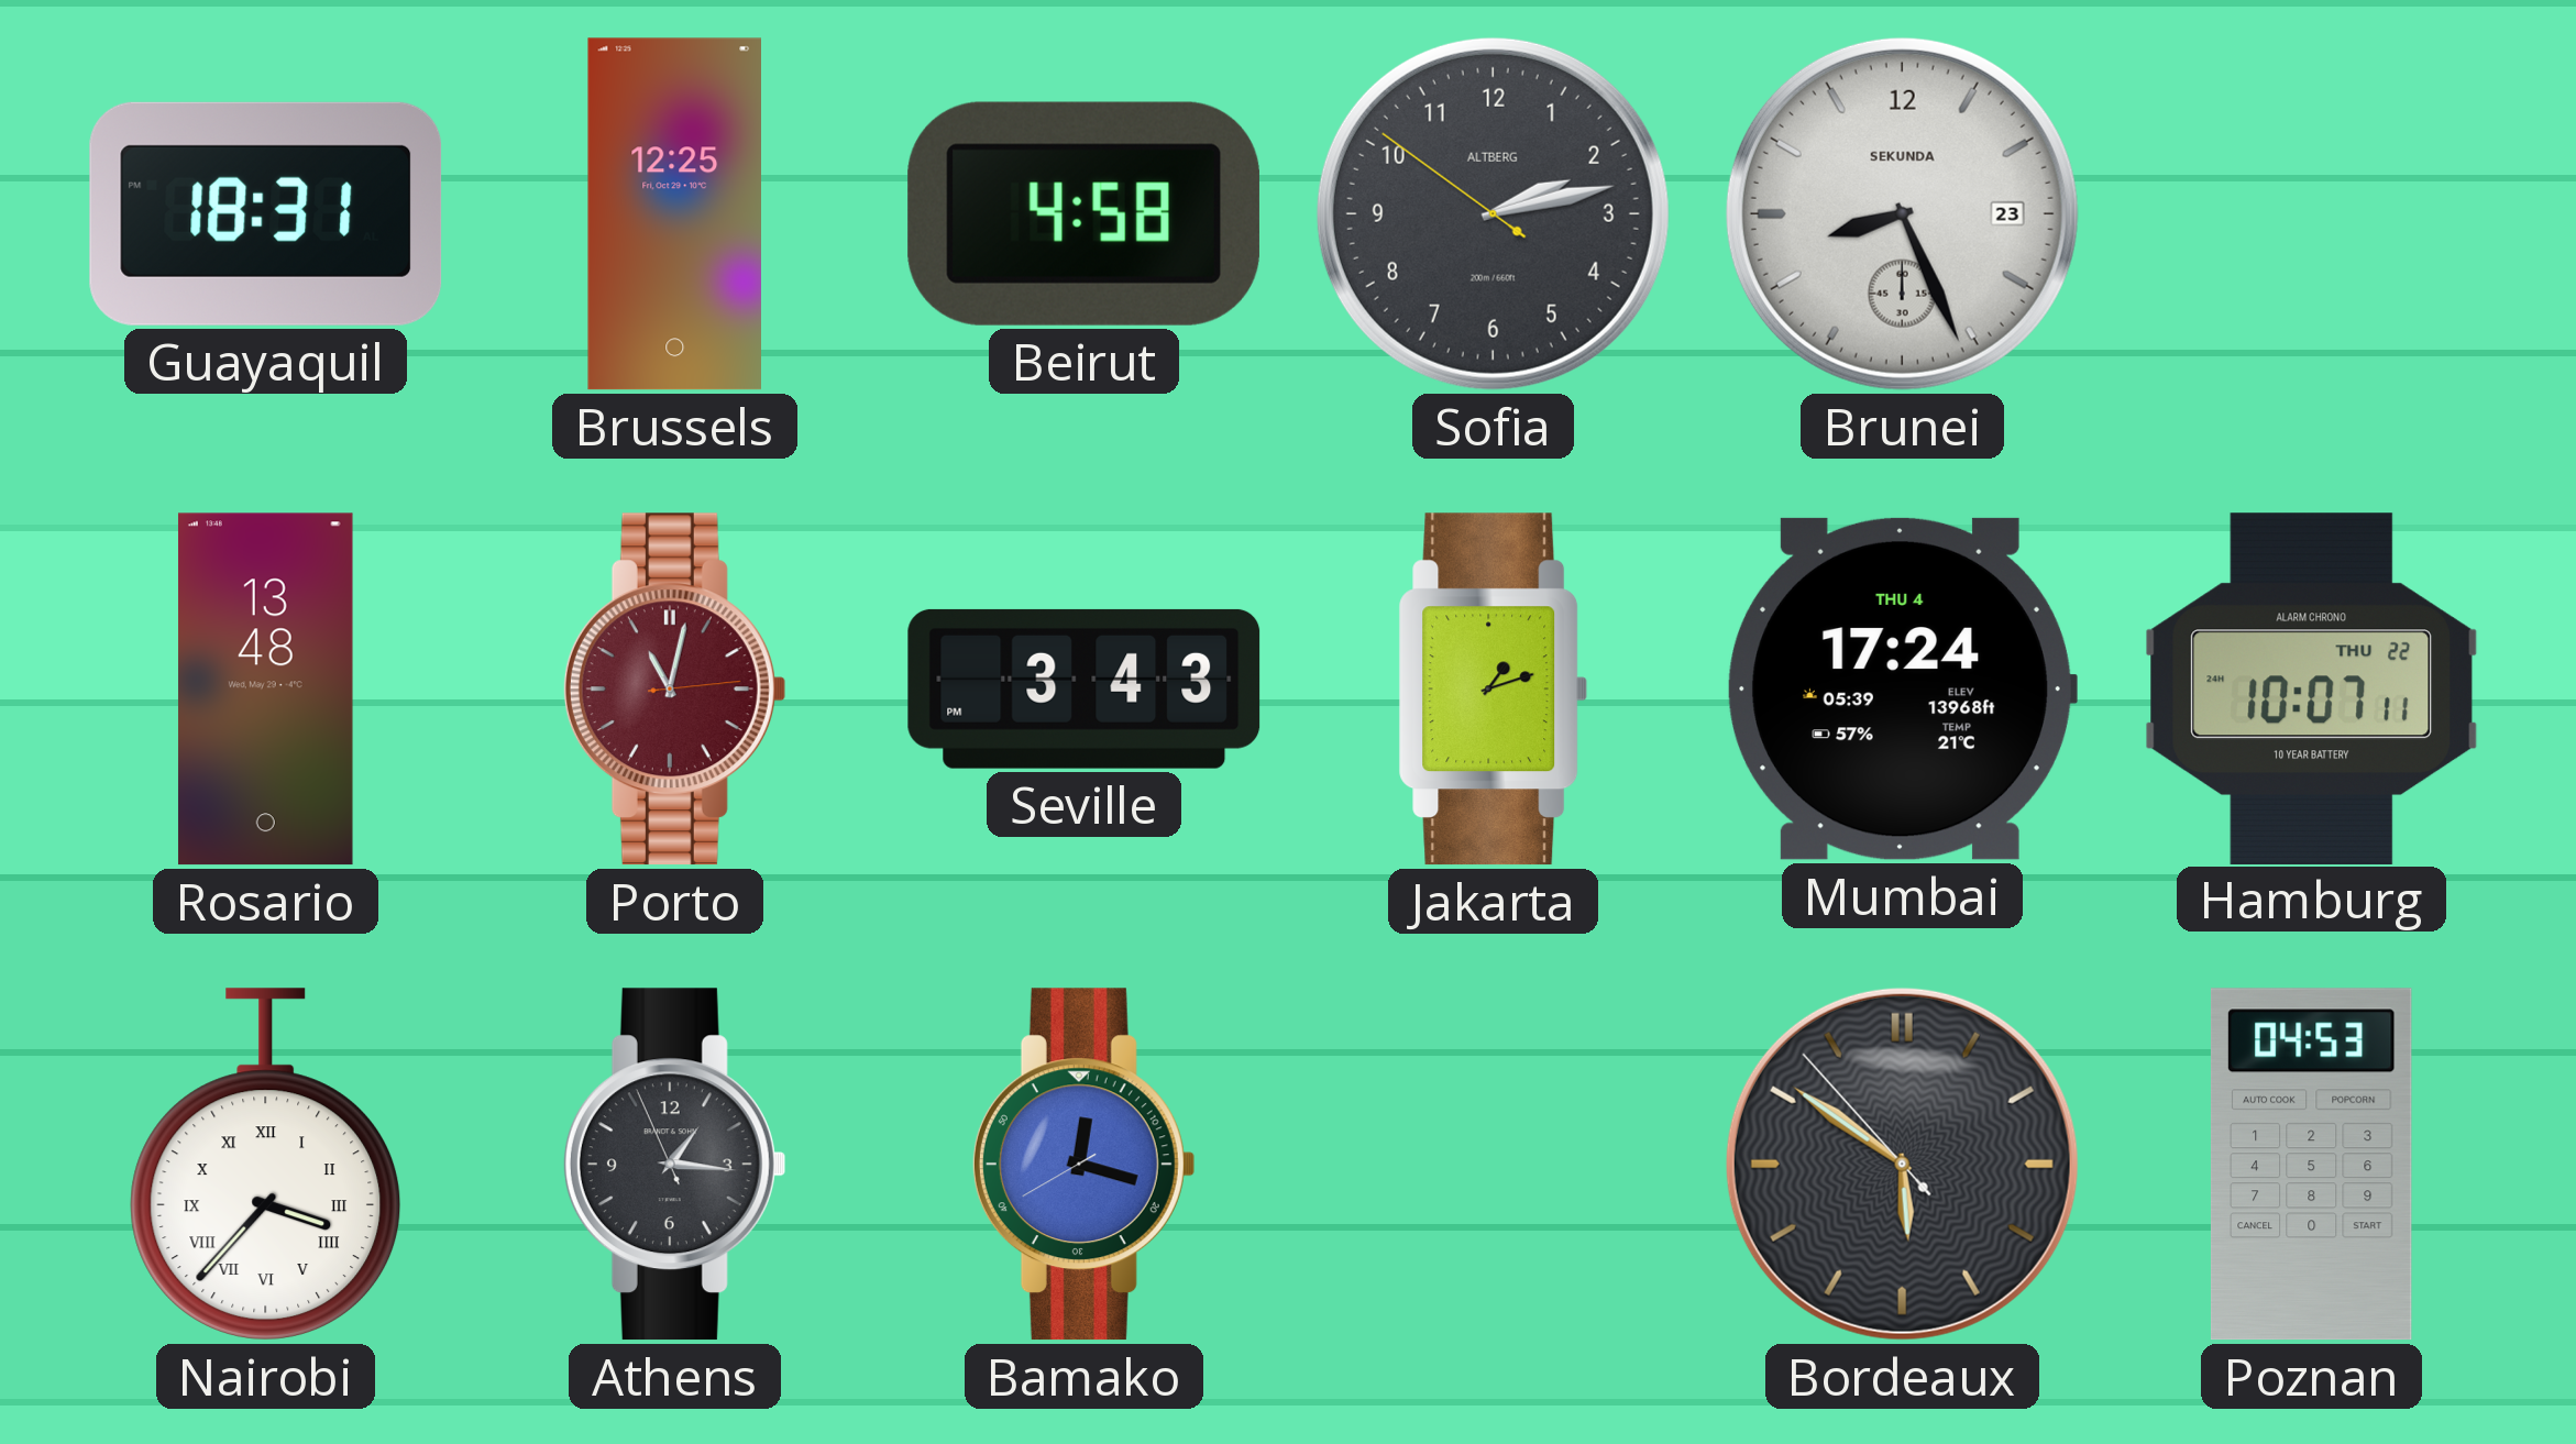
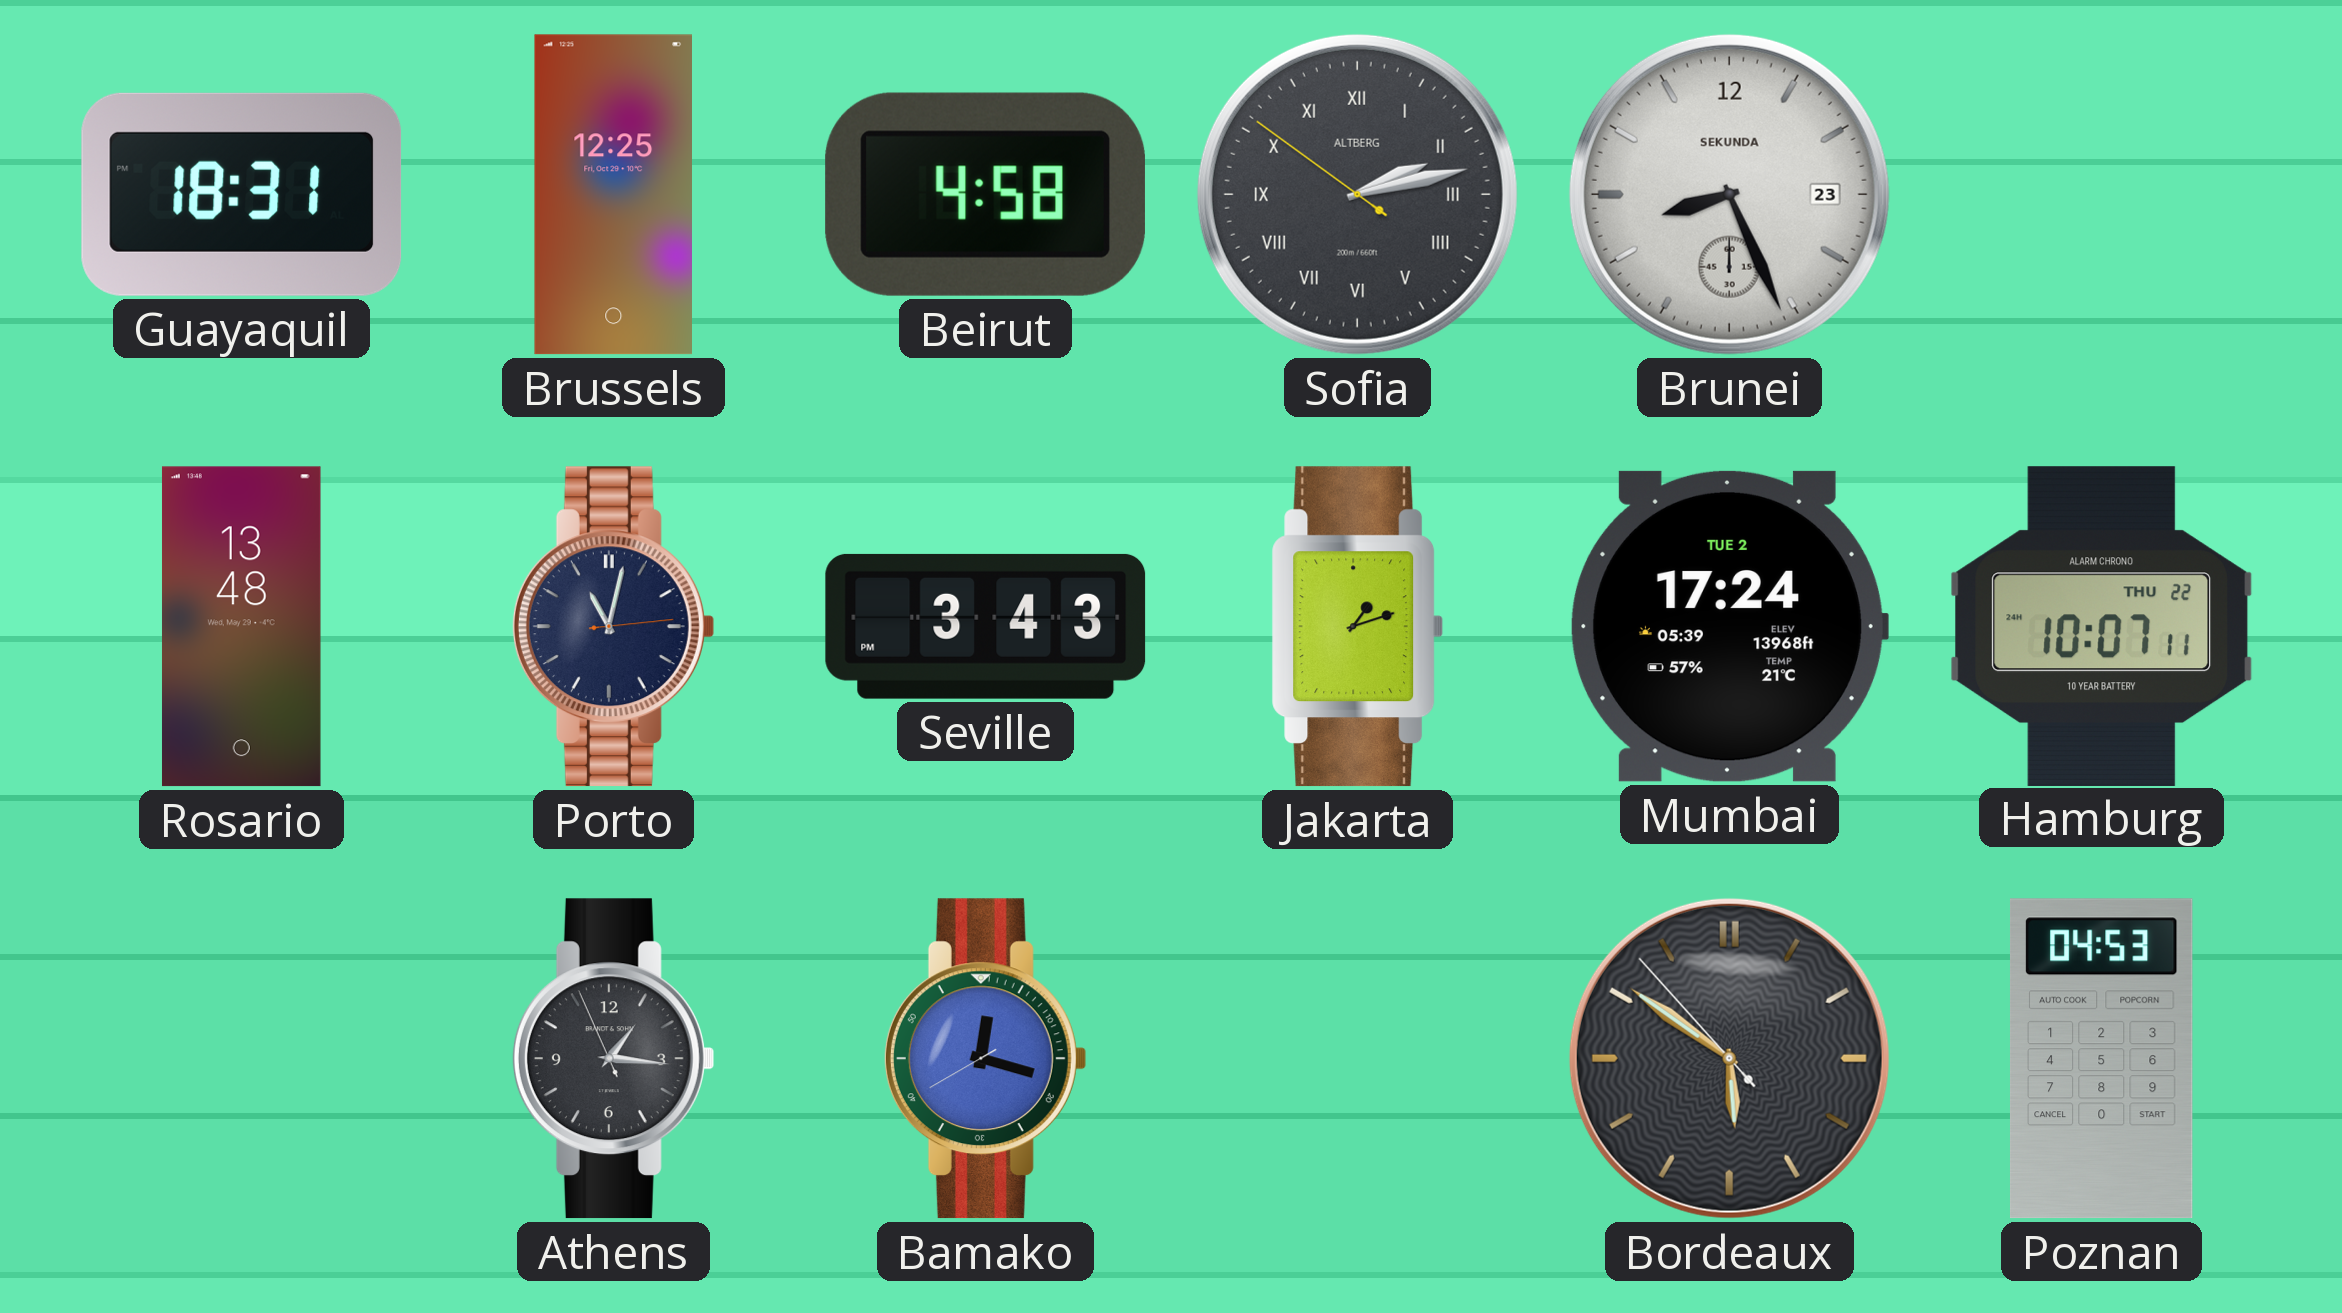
Sofia numerals: Arabic -> Roman (1357, 194)
Porto dial: burgundy -> navy (613, 627)
Mumbai date: THU 4 -> TUE 2 (1730, 626)
Nairobi: 3:37 -> none (266, 1165)
